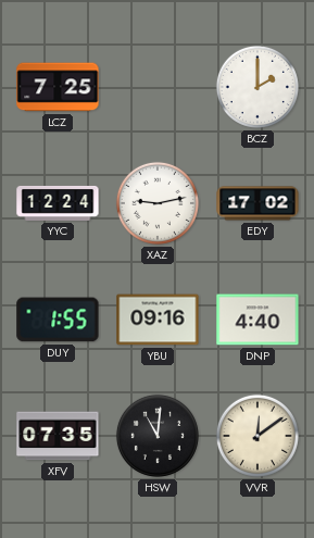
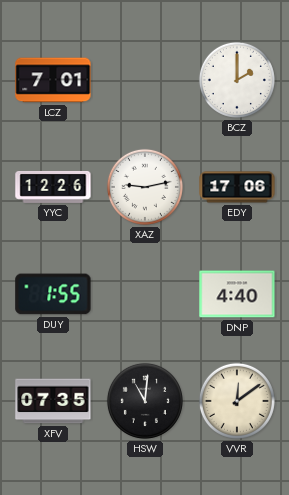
LCZ: 7:25 -> 7:01 (53, 80)
YYC: 12:24 -> 12:26 (53, 187)
EDY: 17:02 -> 17:06 (237, 187)
YBU: 09:16 -> none (158, 320)
